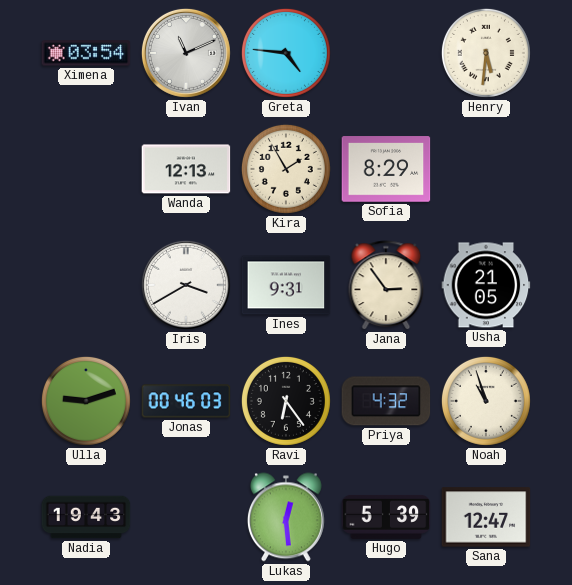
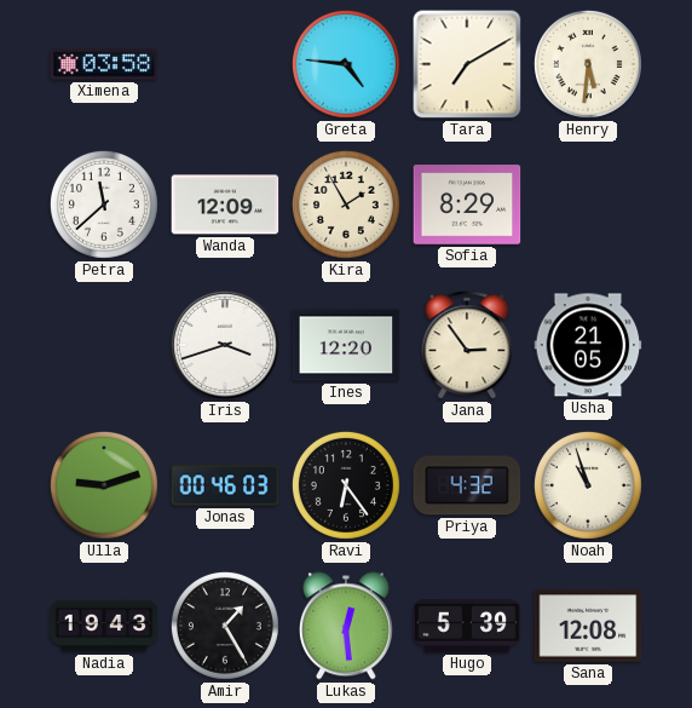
Ximena: 03:54 -> 03:58 (104, 64)
Ivan: 11:11 -> none (186, 53)
Tara: none -> 7:10 (467, 64)
Petra: none -> 11:38 (104, 205)
Wanda: 12:13 -> 12:09 (225, 205)
Iris: 3:40 -> 3:42 (225, 345)
Ines: 9:31 -> 12:20 (346, 345)
Amir: none -> 1:25 (225, 626)
Sana: 12:47 -> 12:08 (588, 626)
